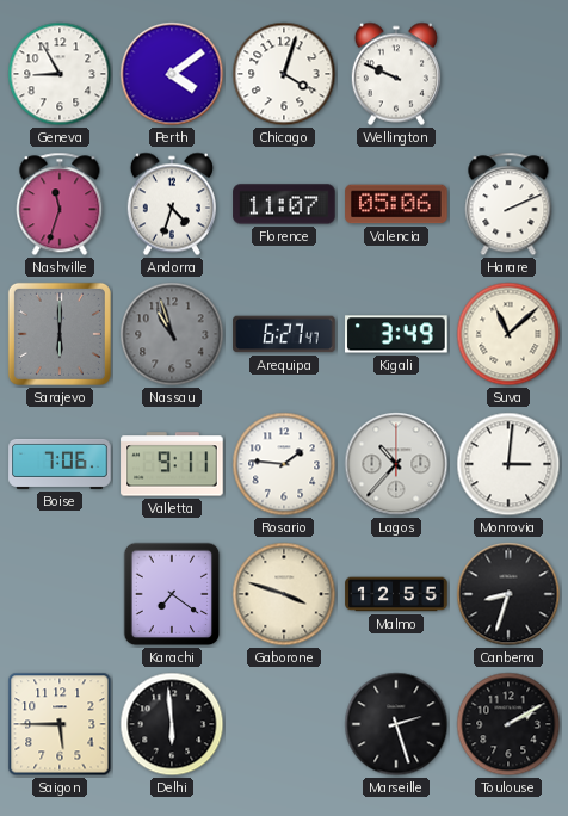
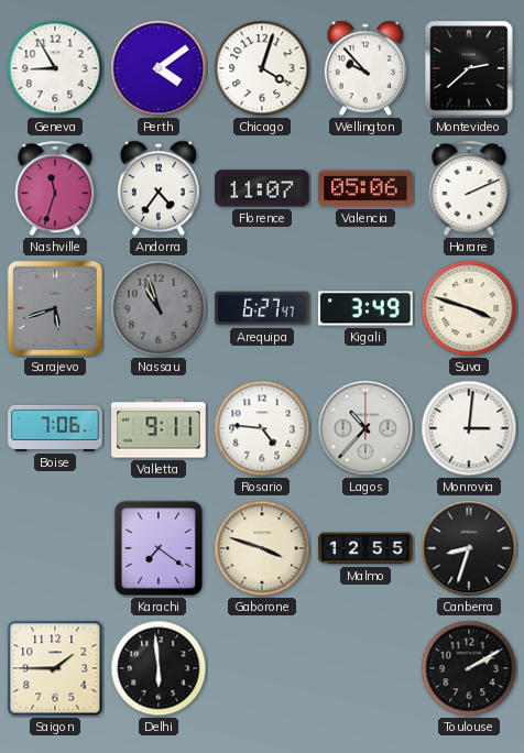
Wellington: 9:49 -> 9:53 (365, 68)
Montevideo: none -> 2:38 (469, 68)
Andorra: 4:33 -> 4:36 (159, 188)
Sarajevo: 6:00 -> 5:42 (55, 308)
Suva: 11:08 -> 3:48 (469, 308)
Rosario: 1:46 -> 4:46 (262, 428)
Saigon: 5:45 -> 1:45 (55, 668)
Marseille: 2:27 -> none (396, 724)
